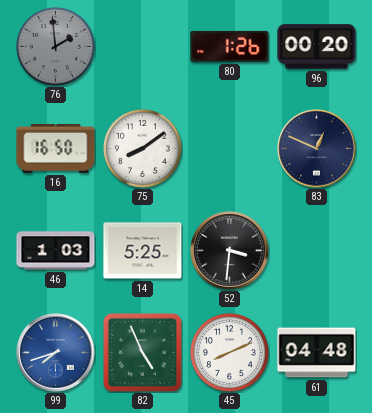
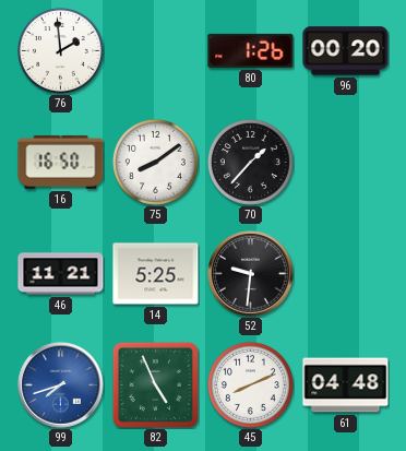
76 dial: grey -> white (60, 50)
70: none -> 1:37 (250, 162)
83: 12:49 -> none (317, 149)
46: 1:03 -> 11:21 (61, 274)
52: 3:31 -> 9:31 (251, 274)
